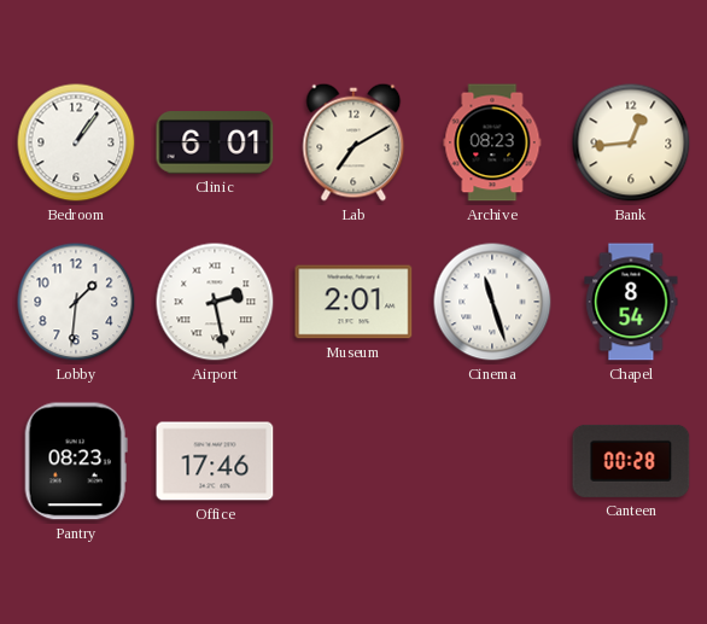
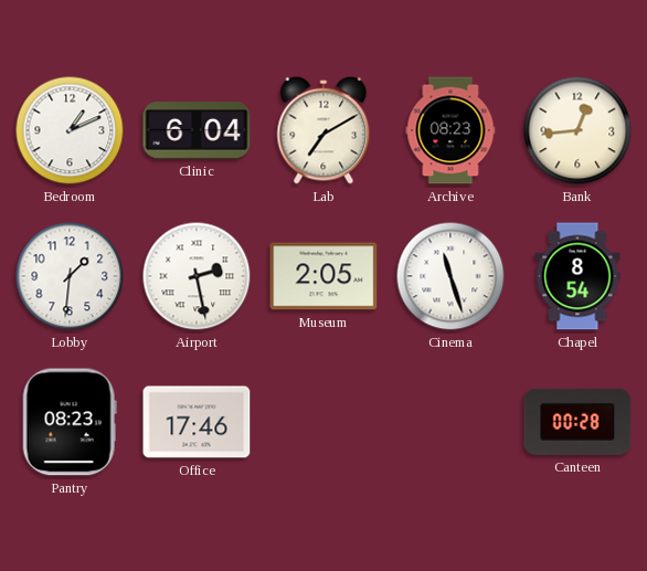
Bedroom: 1:06 -> 1:11 (70, 130)
Clinic: 6:01 -> 6:04 (197, 131)
Museum: 2:01 -> 2:05 (324, 276)
